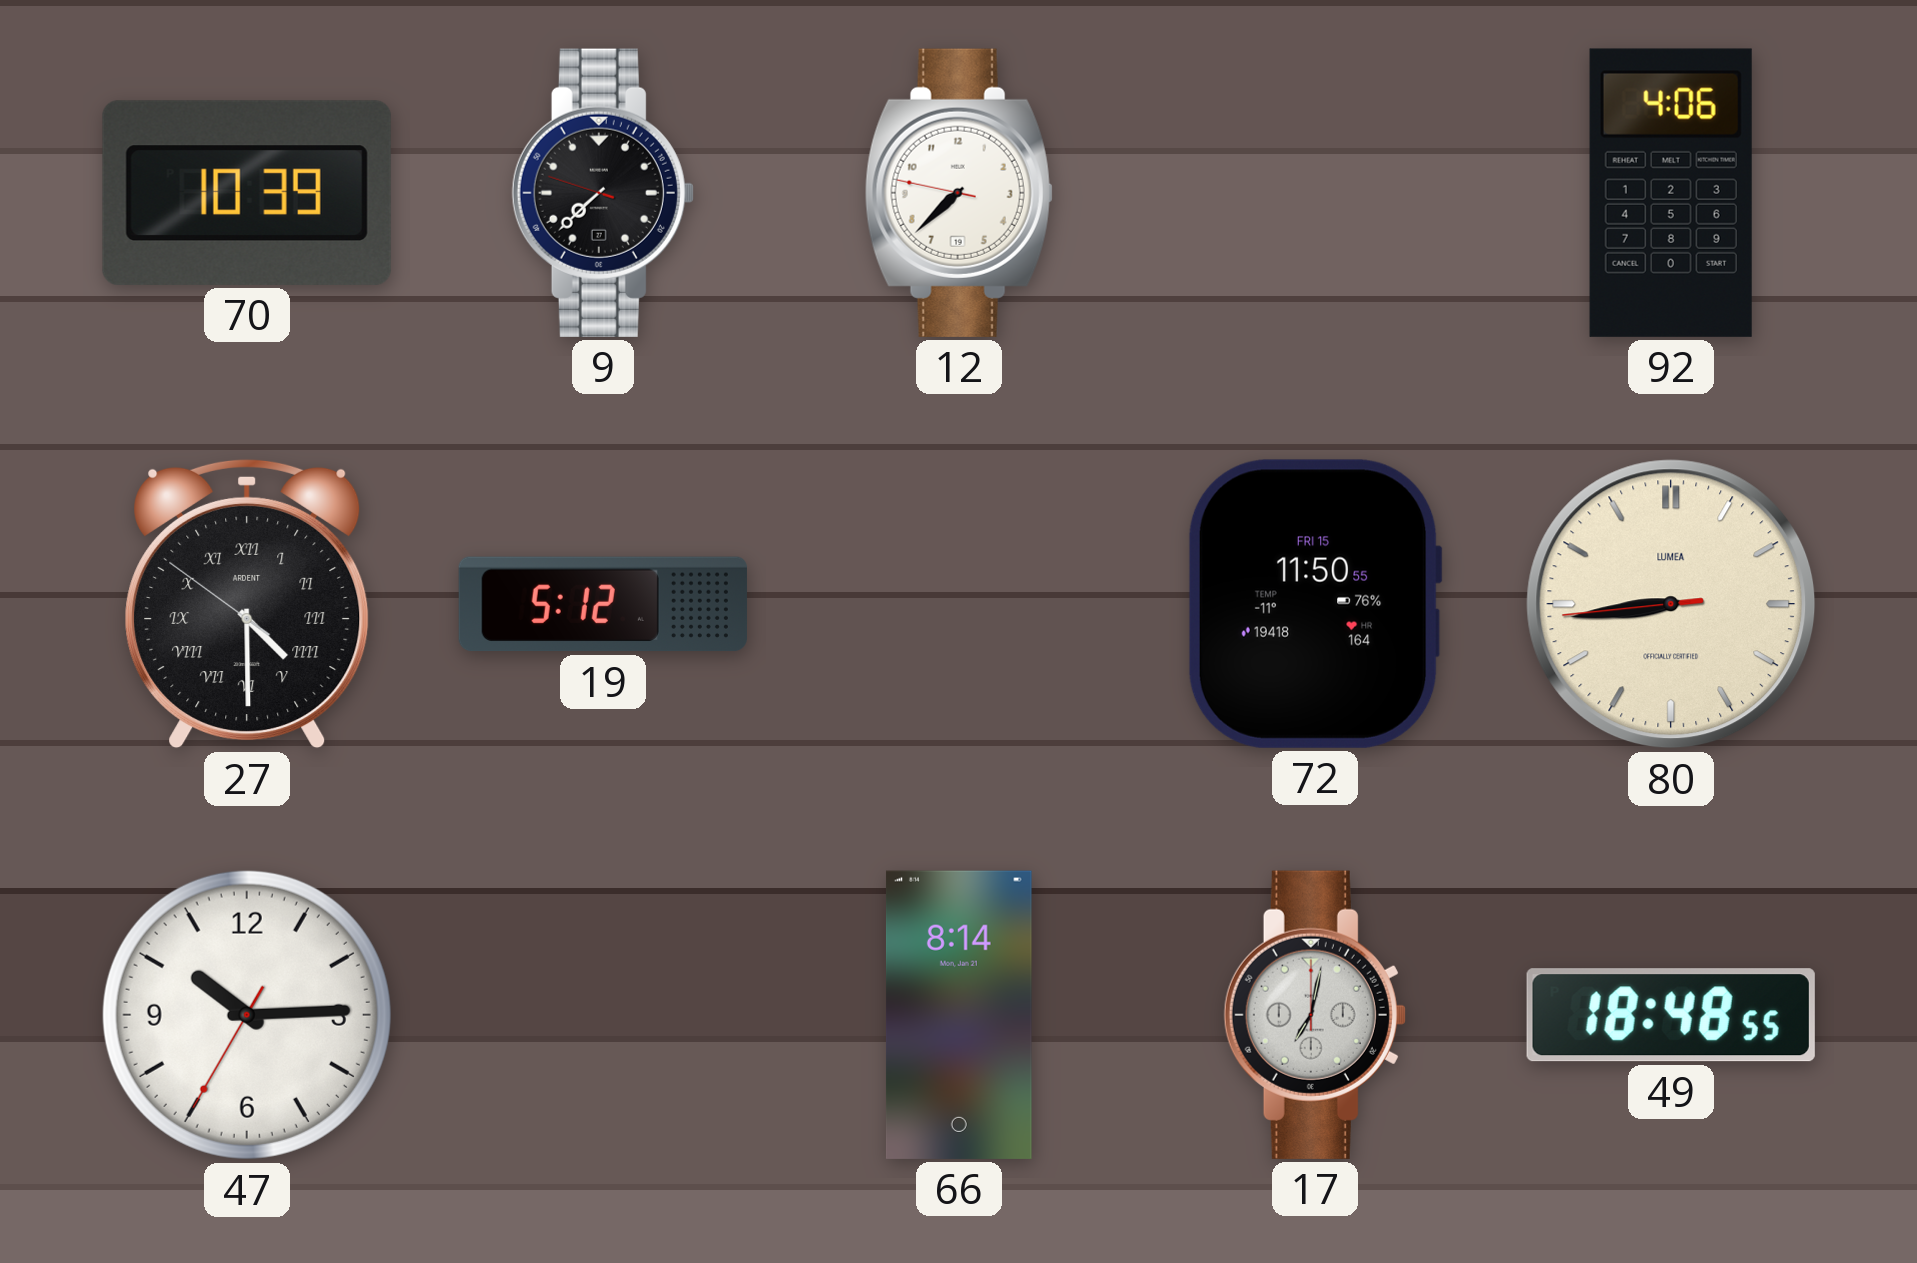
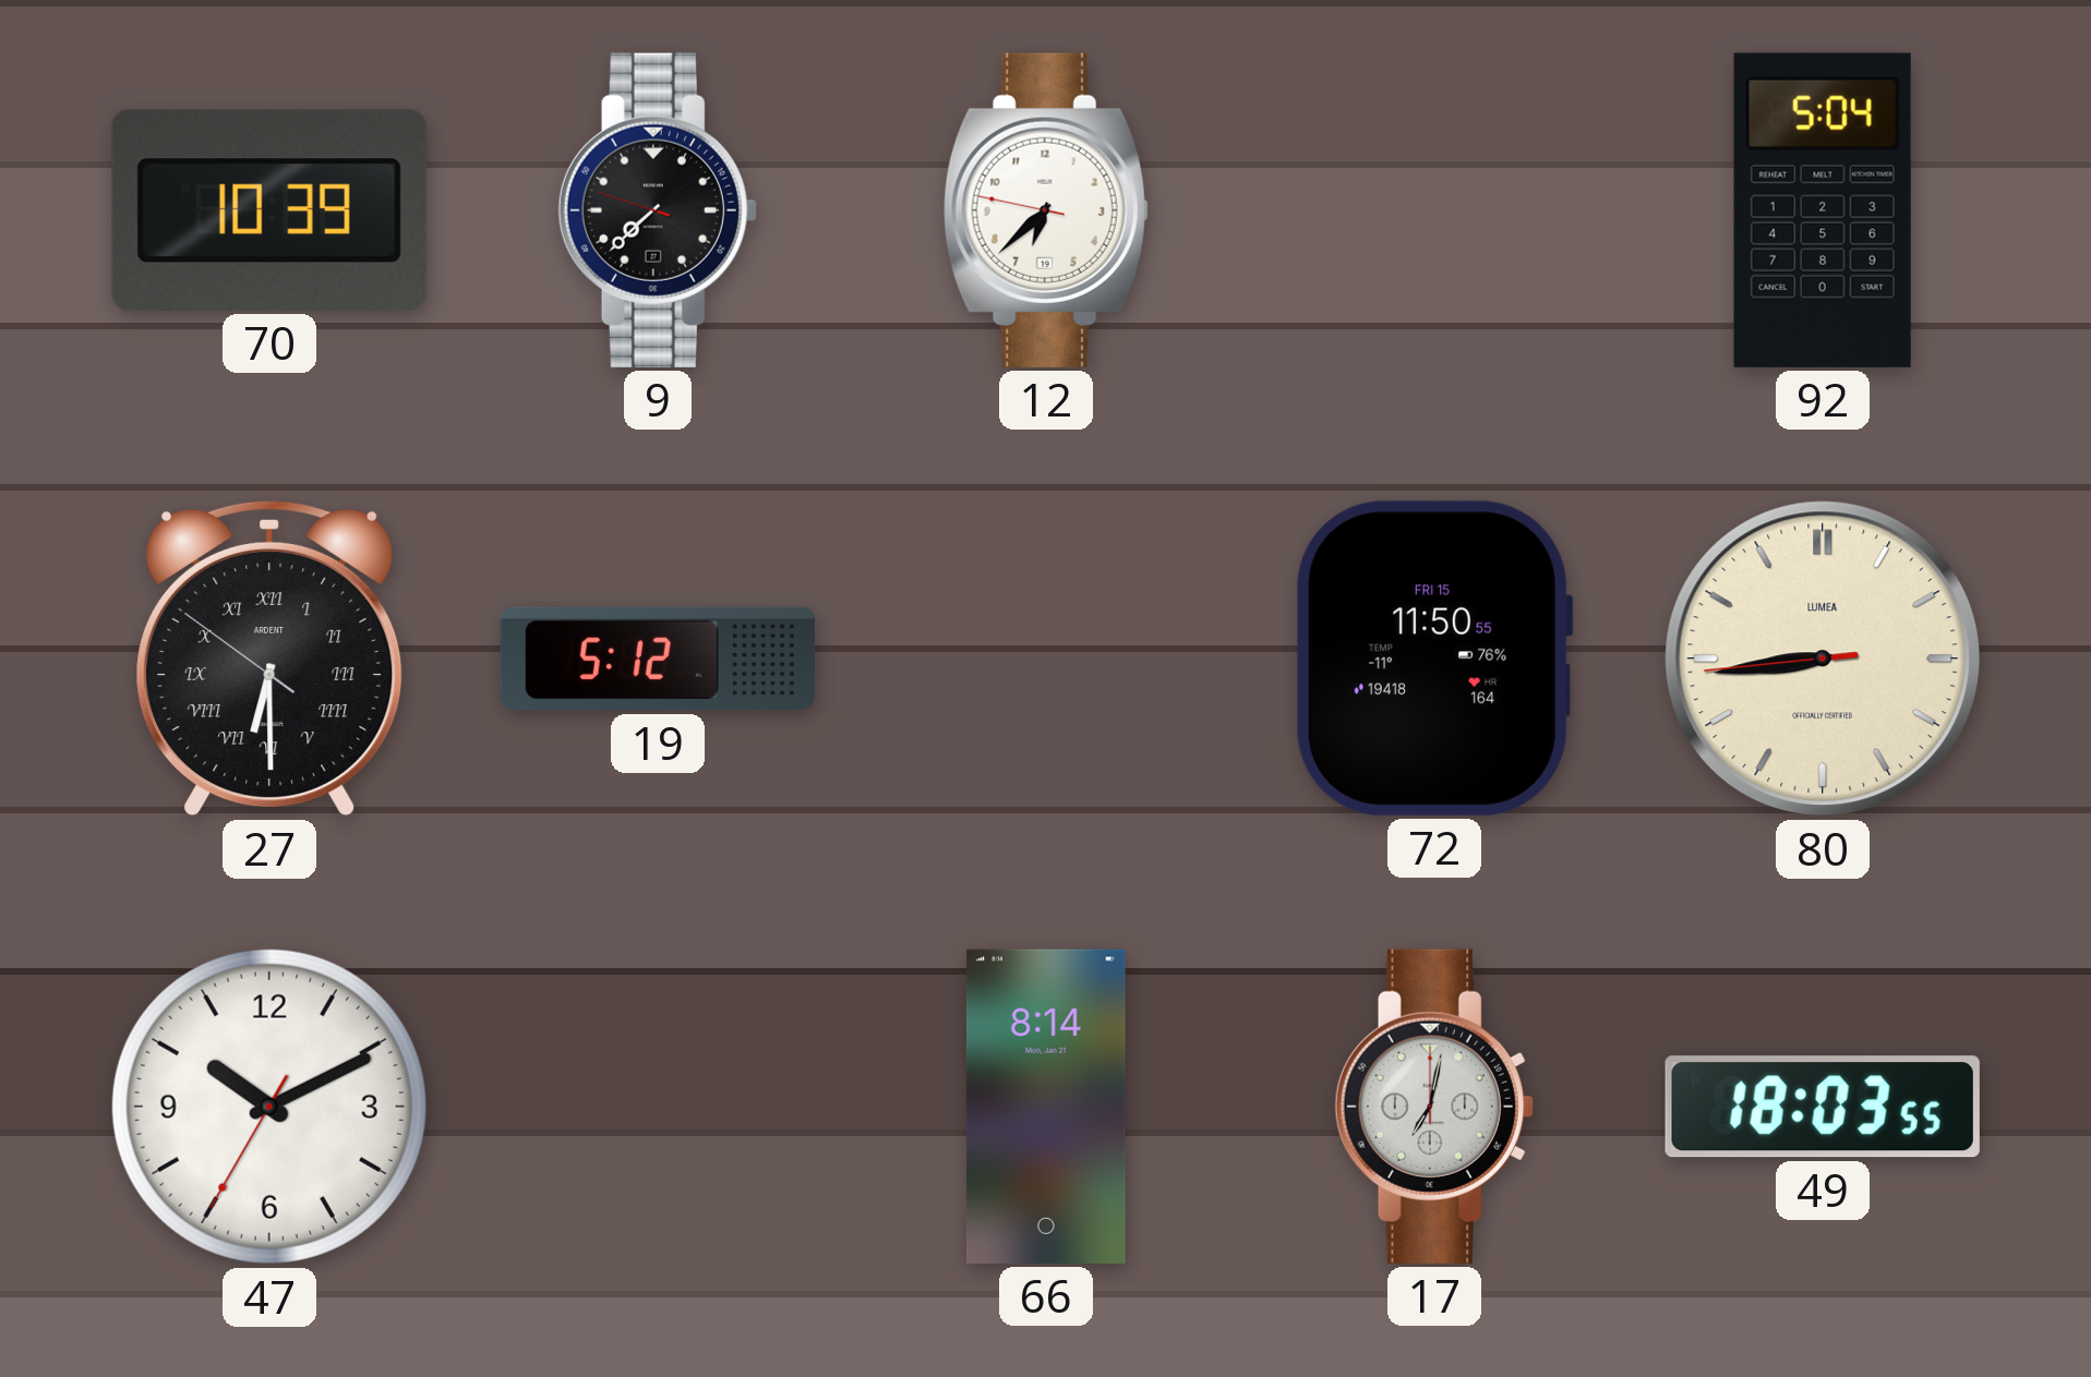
12: 7:37 -> 6:37 (1046, 210)
92: 4:06 -> 5:04 (1823, 210)
27: 4:29 -> 6:29 (269, 659)
47: 10:14 -> 10:10 (269, 1107)
49: 18:48 -> 18:03 (1823, 1107)
